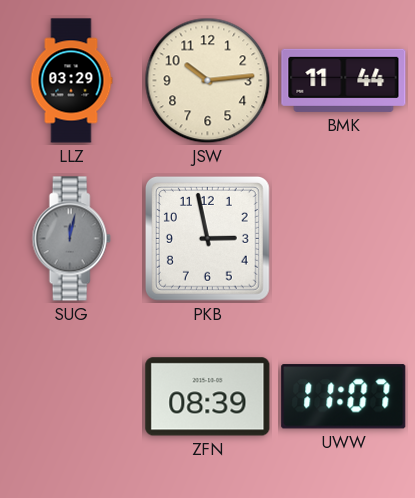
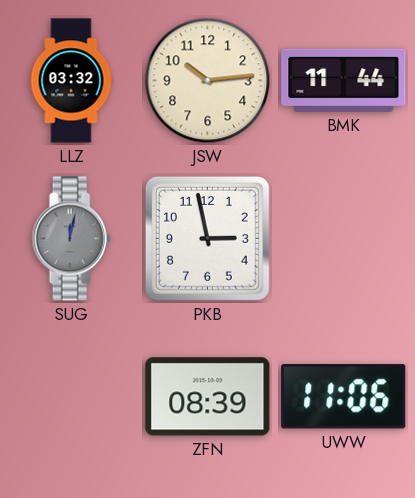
LLZ: 03:29 -> 03:32 (71, 81)
UWW: 11:07 -> 11:06 (344, 397)
